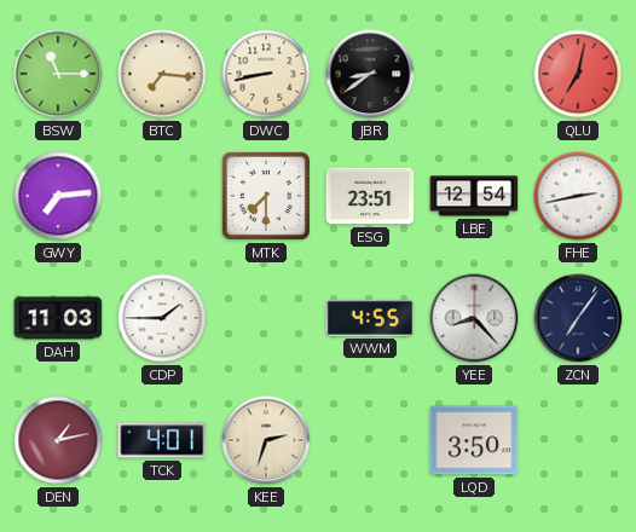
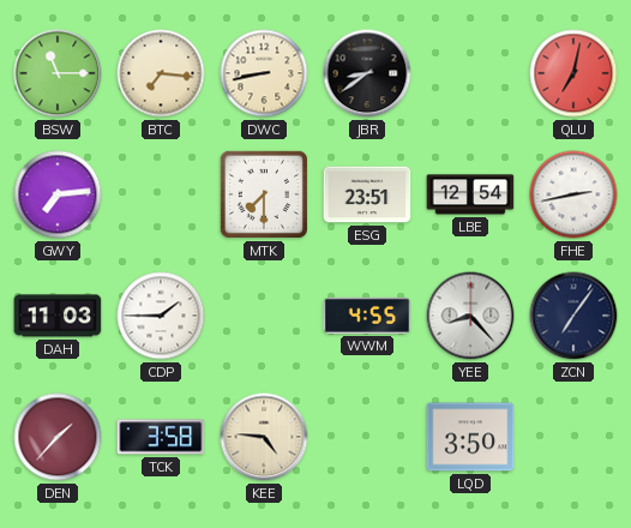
DEN: 1:13 -> 1:37 (58, 437)
TCK: 4:01 -> 3:58 (161, 437)
KEE: 2:33 -> 4:46 (264, 437)
